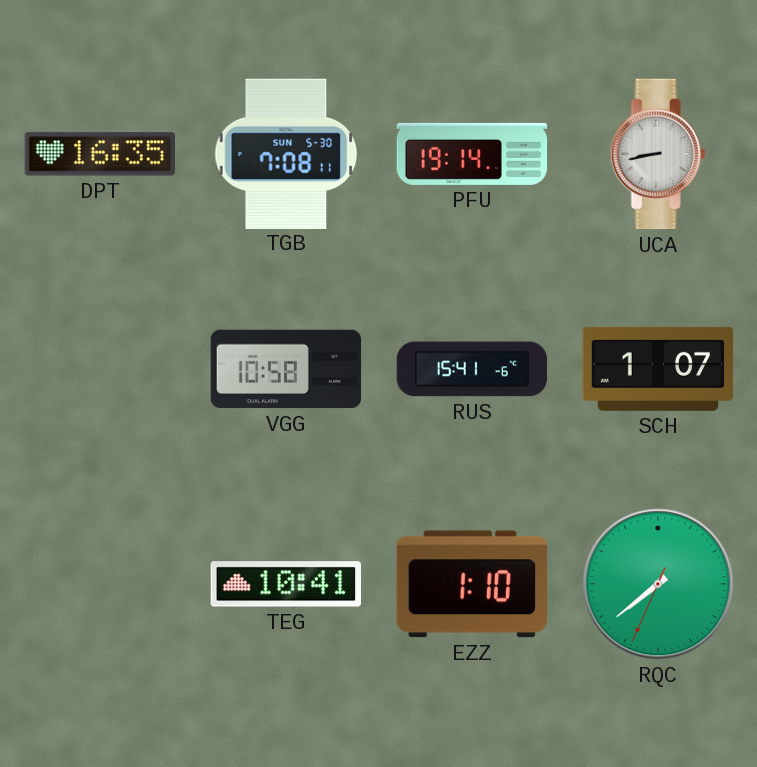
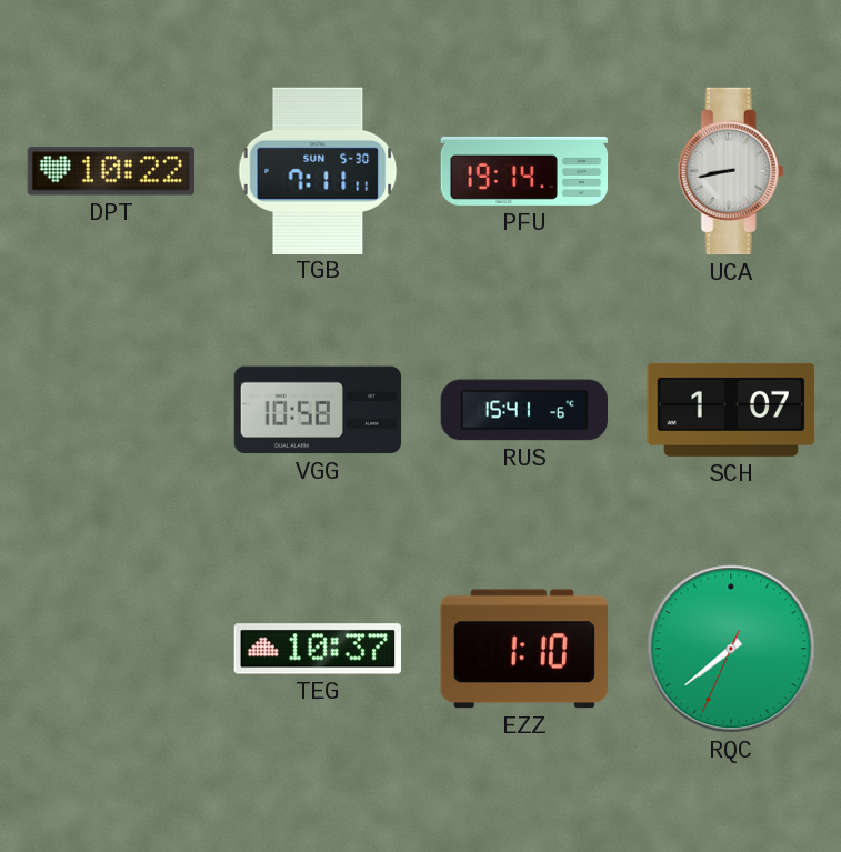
DPT: 16:35 -> 10:22 (111, 171)
TGB: 7:08 -> 7:11 (318, 170)
TEG: 10:41 -> 10:37 (318, 649)
